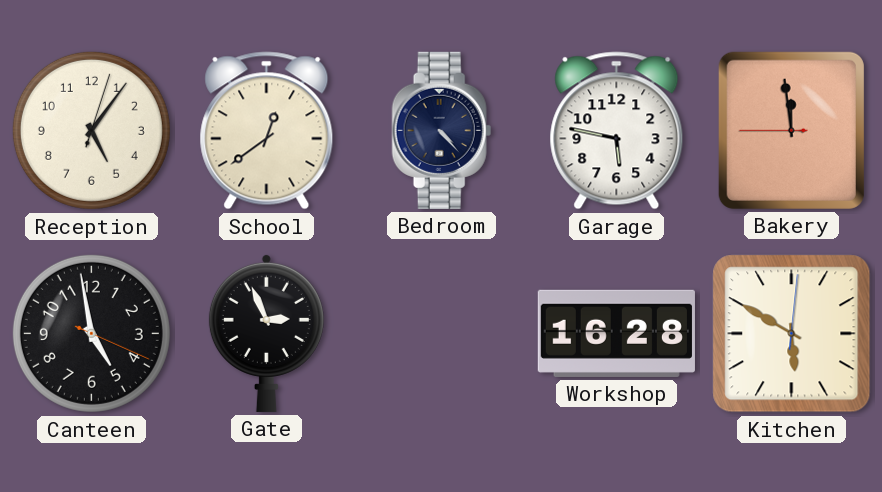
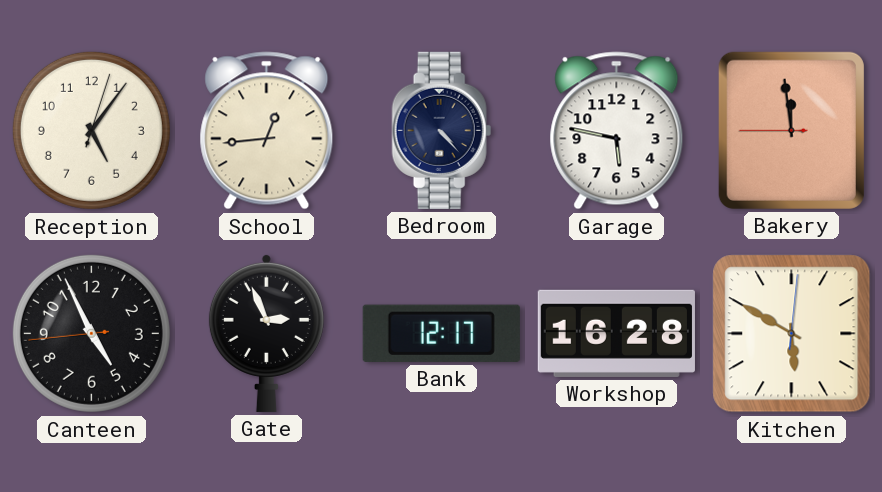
School: 12:39 -> 12:44 (267, 131)
Canteen: 4:58 -> 4:55 (91, 333)
Bank: none -> 12:17 (441, 333)
